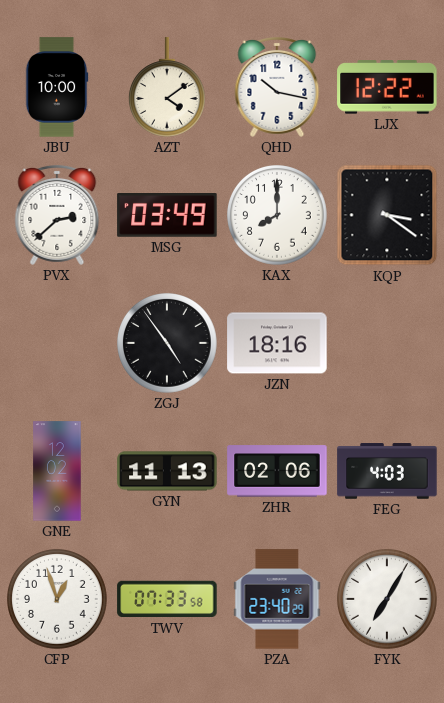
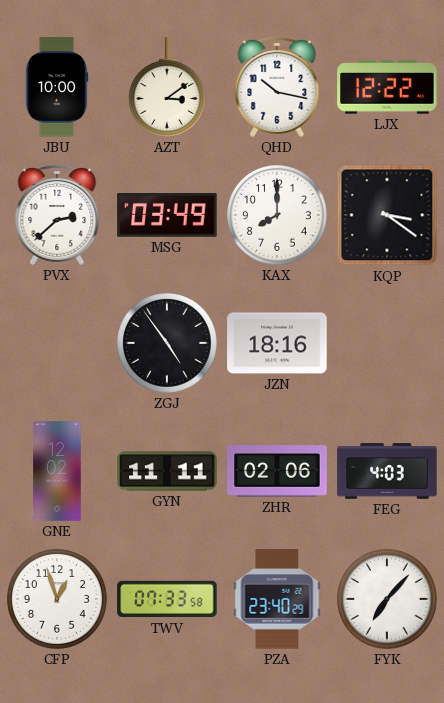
AZT: 4:09 -> 3:09 (167, 87)
GYN: 11:13 -> 11:11 (167, 471)
FYK: 7:05 -> 7:07 (388, 600)
